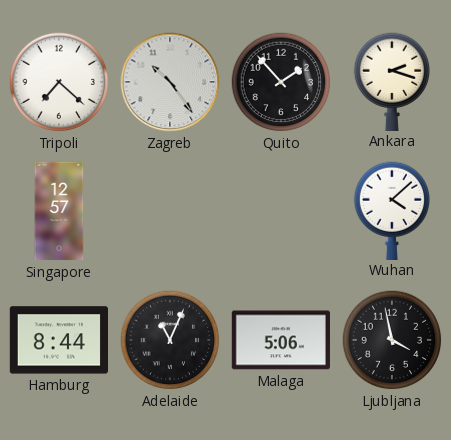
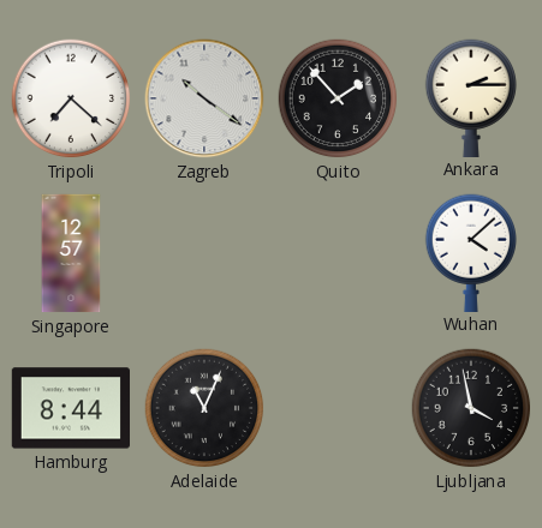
Zagreb: 10:24 -> 10:21 (204, 98)
Ankara: 2:18 -> 2:15 (470, 97)
Malaga: 5:06 -> none (280, 340)
